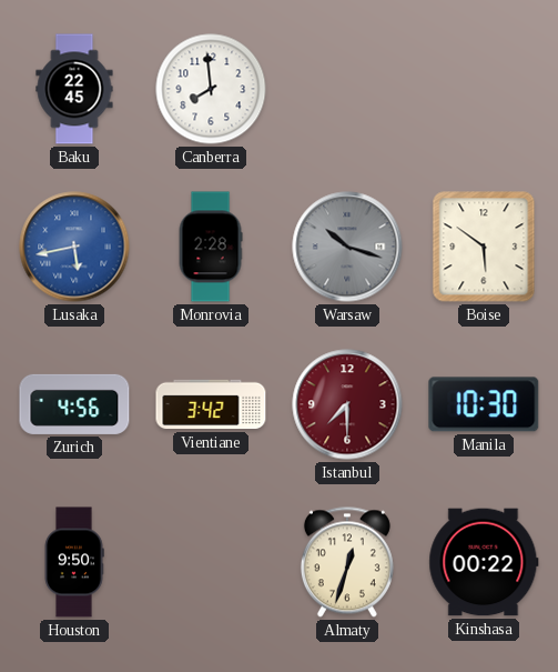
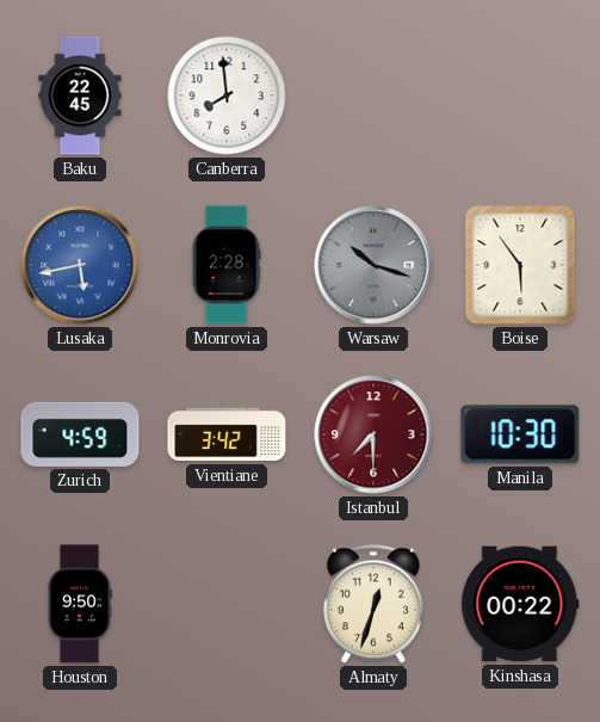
Boise: 5:51 -> 5:54 (520, 265)
Zurich: 4:56 -> 4:59 (80, 434)
